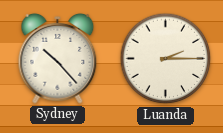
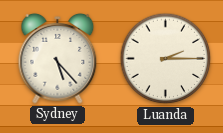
Sydney: 10:23 -> 5:23 (58, 58)
